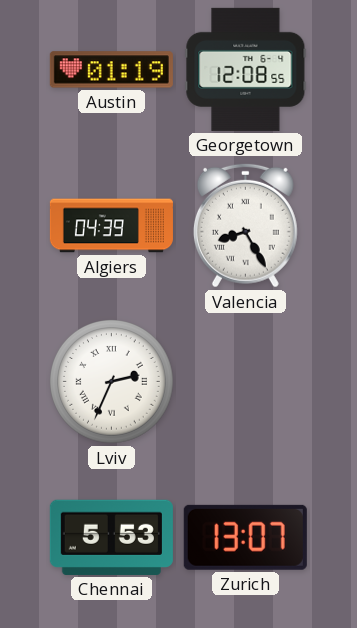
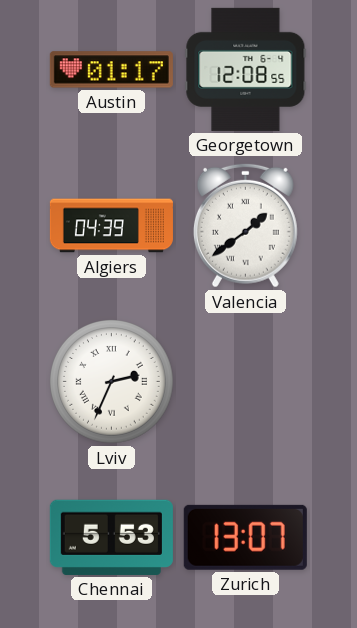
Austin: 01:19 -> 01:17 (111, 70)
Valencia: 8:25 -> 1:39 (245, 225)
